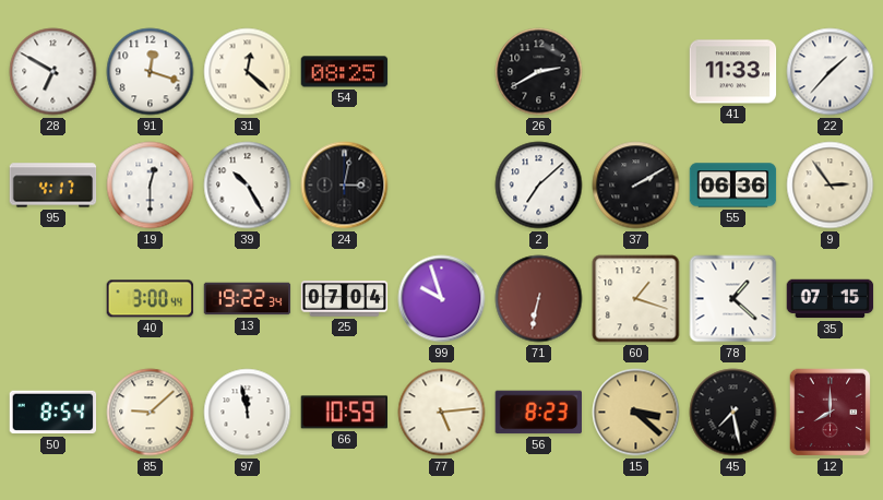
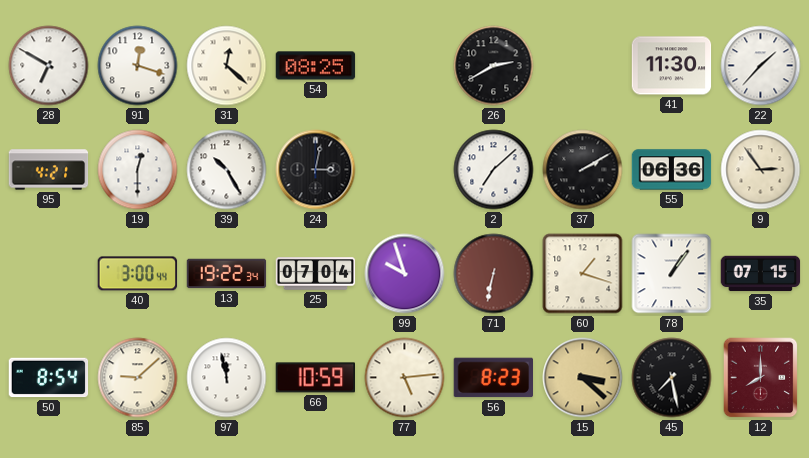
41: 11:33 -> 11:30 (672, 66)
95: 4:17 -> 4:21 (49, 170)
78: 1:22 -> 1:06 (672, 274)
